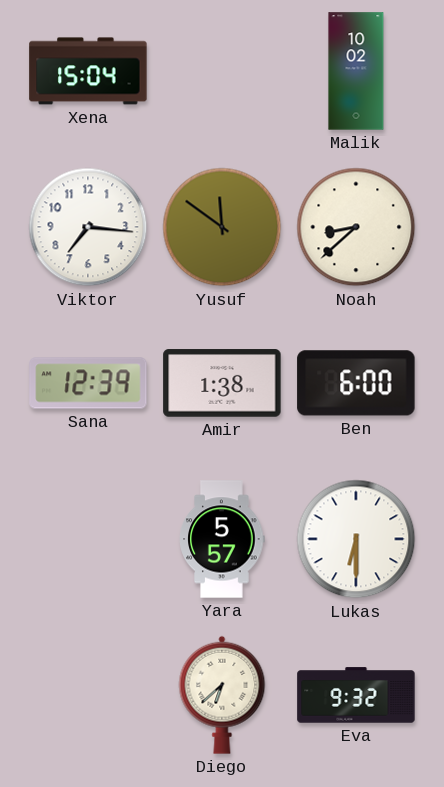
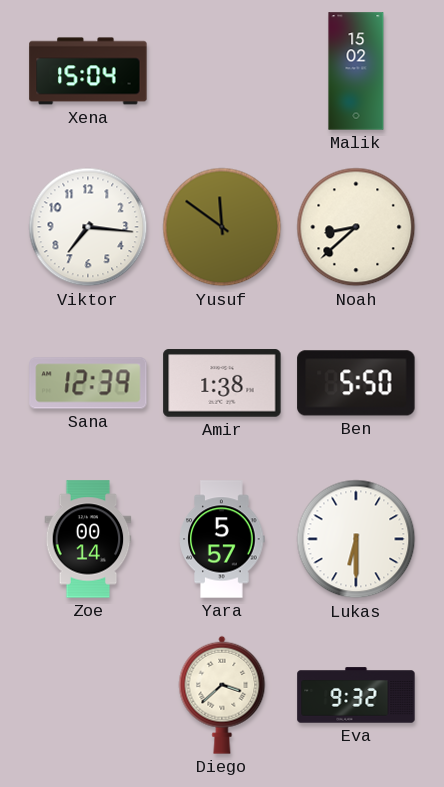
Malik: 10:02 -> 15:02 (356, 71)
Ben: 6:00 -> 5:50 (356, 383)
Zoe: none -> 00:14 (88, 539)
Diego: 6:38 -> 3:38 (222, 695)
